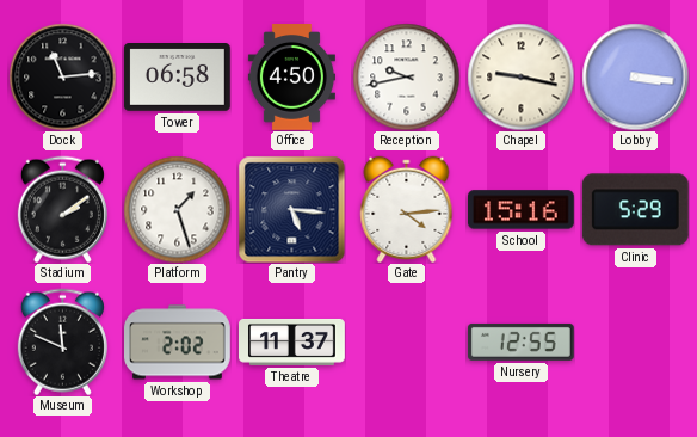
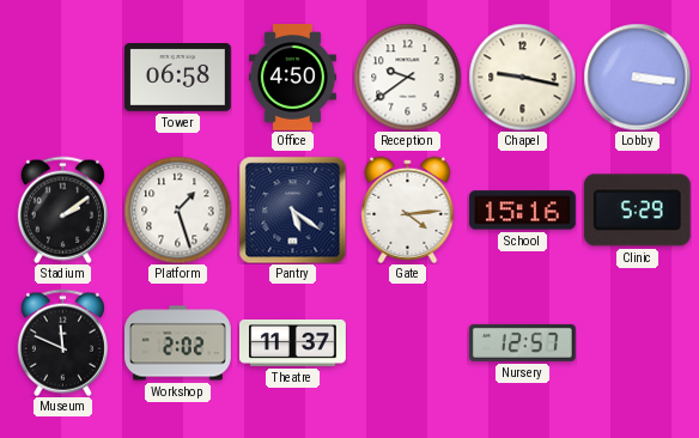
Dock: 11:14 -> none (62, 76)
Reception: 9:43 -> 9:39 (407, 77)
Pantry: 5:16 -> 5:21 (292, 209)
Nursery: 12:55 -> 12:57 (522, 342)
